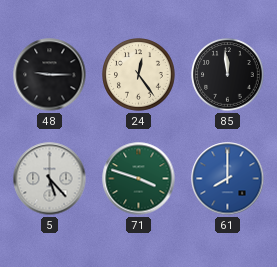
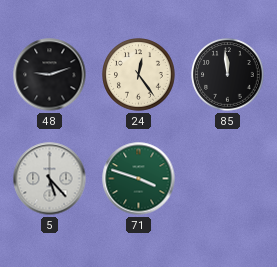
48: 9:15 -> 9:12 (50, 75)
61: 8:00 -> none (228, 179)
